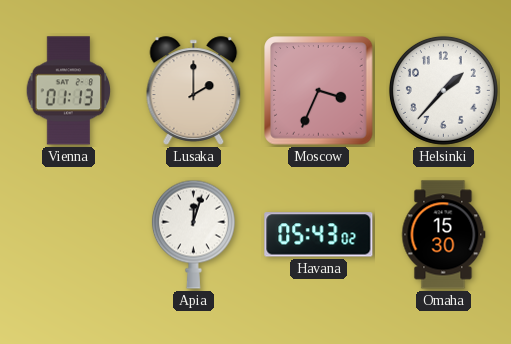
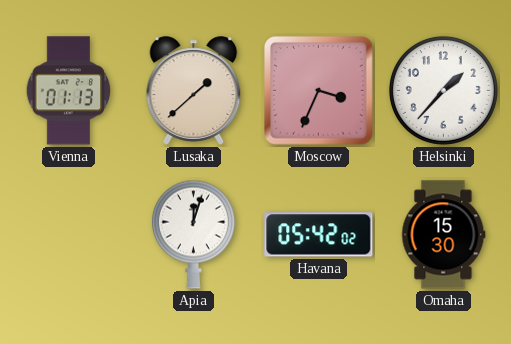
Lusaka: 2:00 -> 1:38 (194, 91)
Havana: 05:43 -> 05:42 (319, 235)
